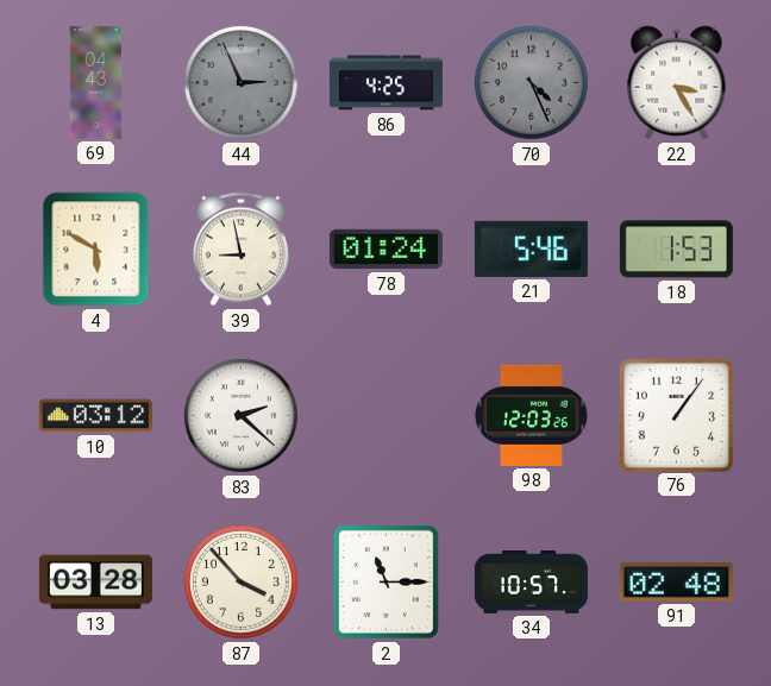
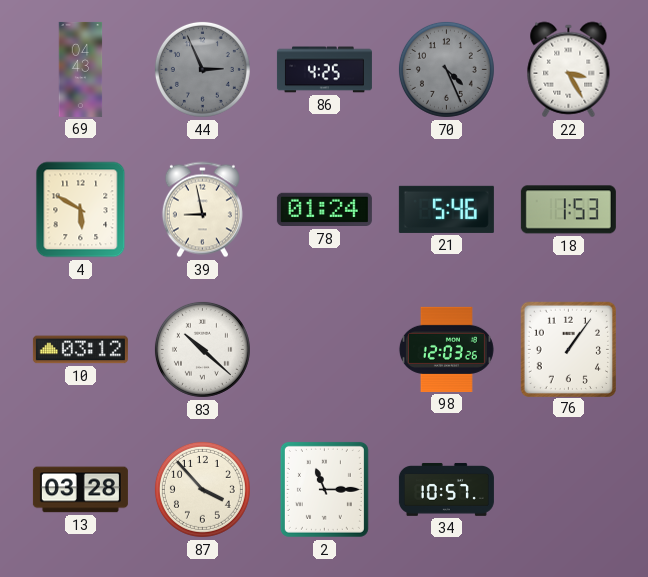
83: 2:22 -> 10:22 (202, 349)
91: 02:48 -> none (676, 583)
